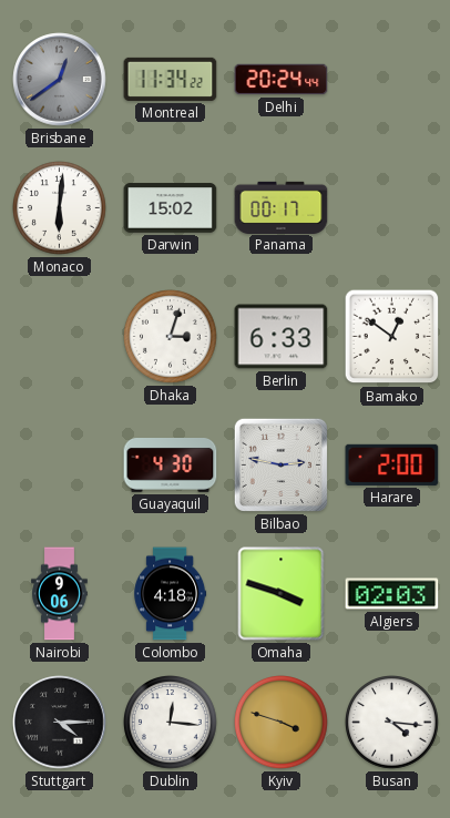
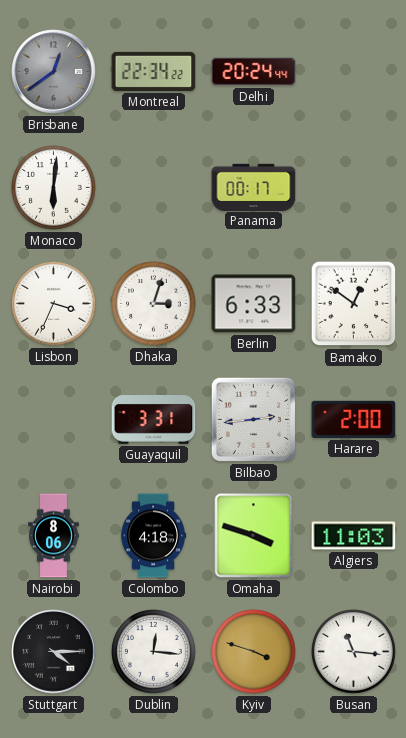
Montreal: 11:34 -> 22:34 (154, 71)
Darwin: 15:02 -> none (171, 208)
Lisbon: none -> 3:34 (54, 304)
Guayaquil: 4:30 -> 3:31 (154, 420)
Bilbao: 2:47 -> 2:44 (253, 419)
Nairobi: 9:06 -> 8:06 (54, 536)
Algiers: 02:03 -> 11:03 (354, 536)
Busan: 4:16 -> 11:16 (354, 652)
